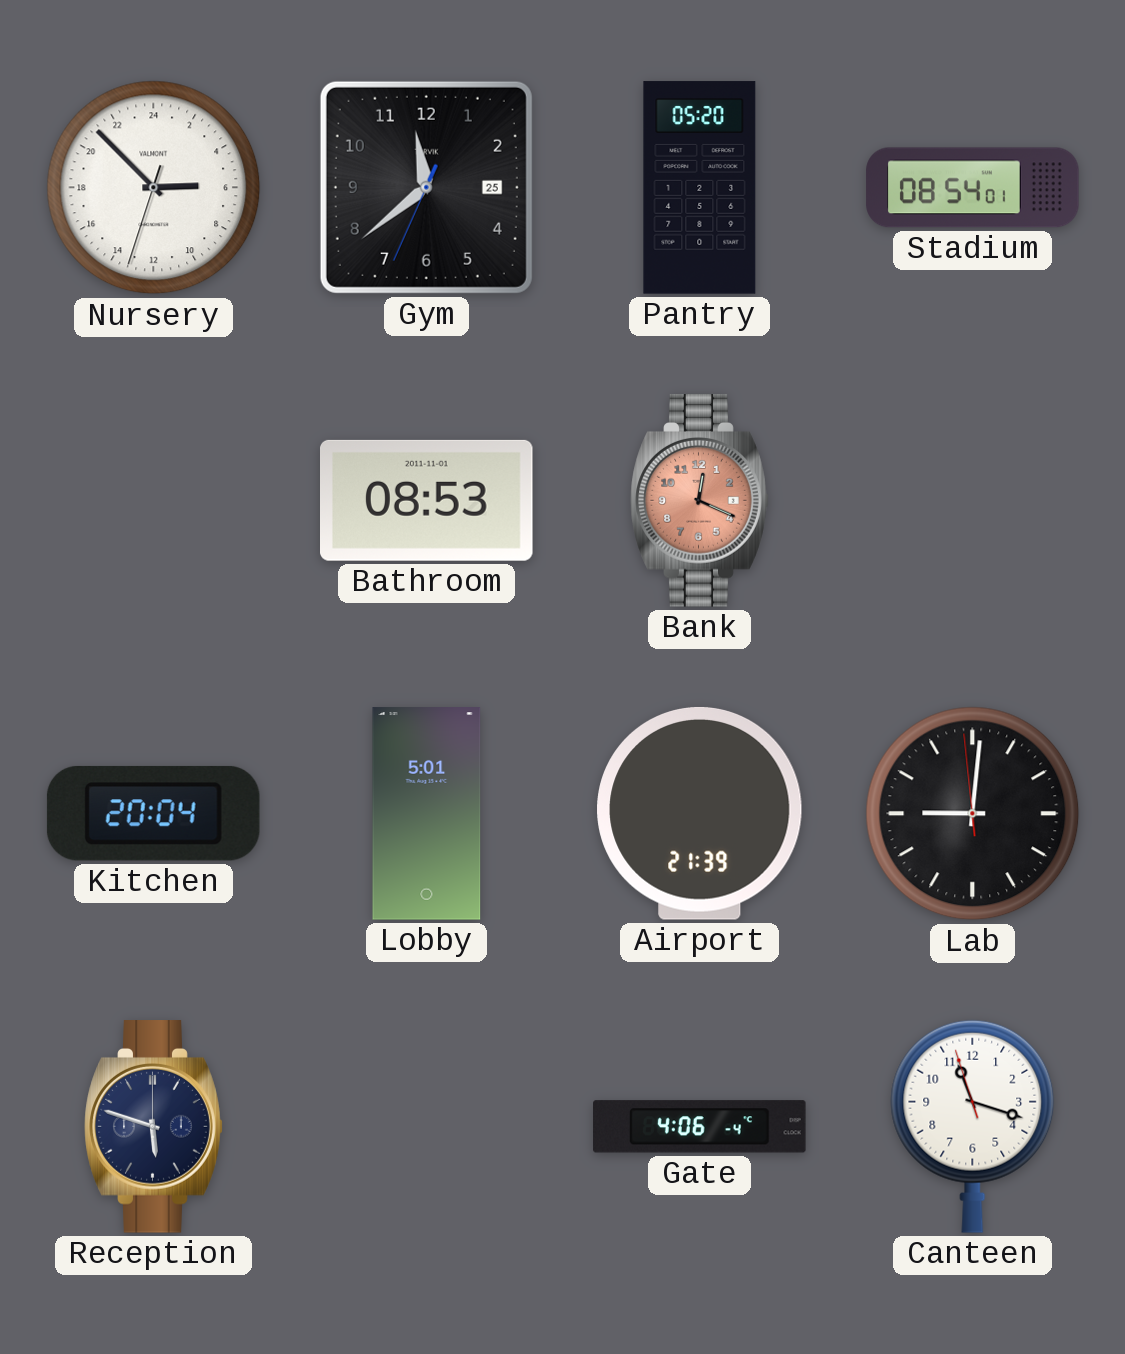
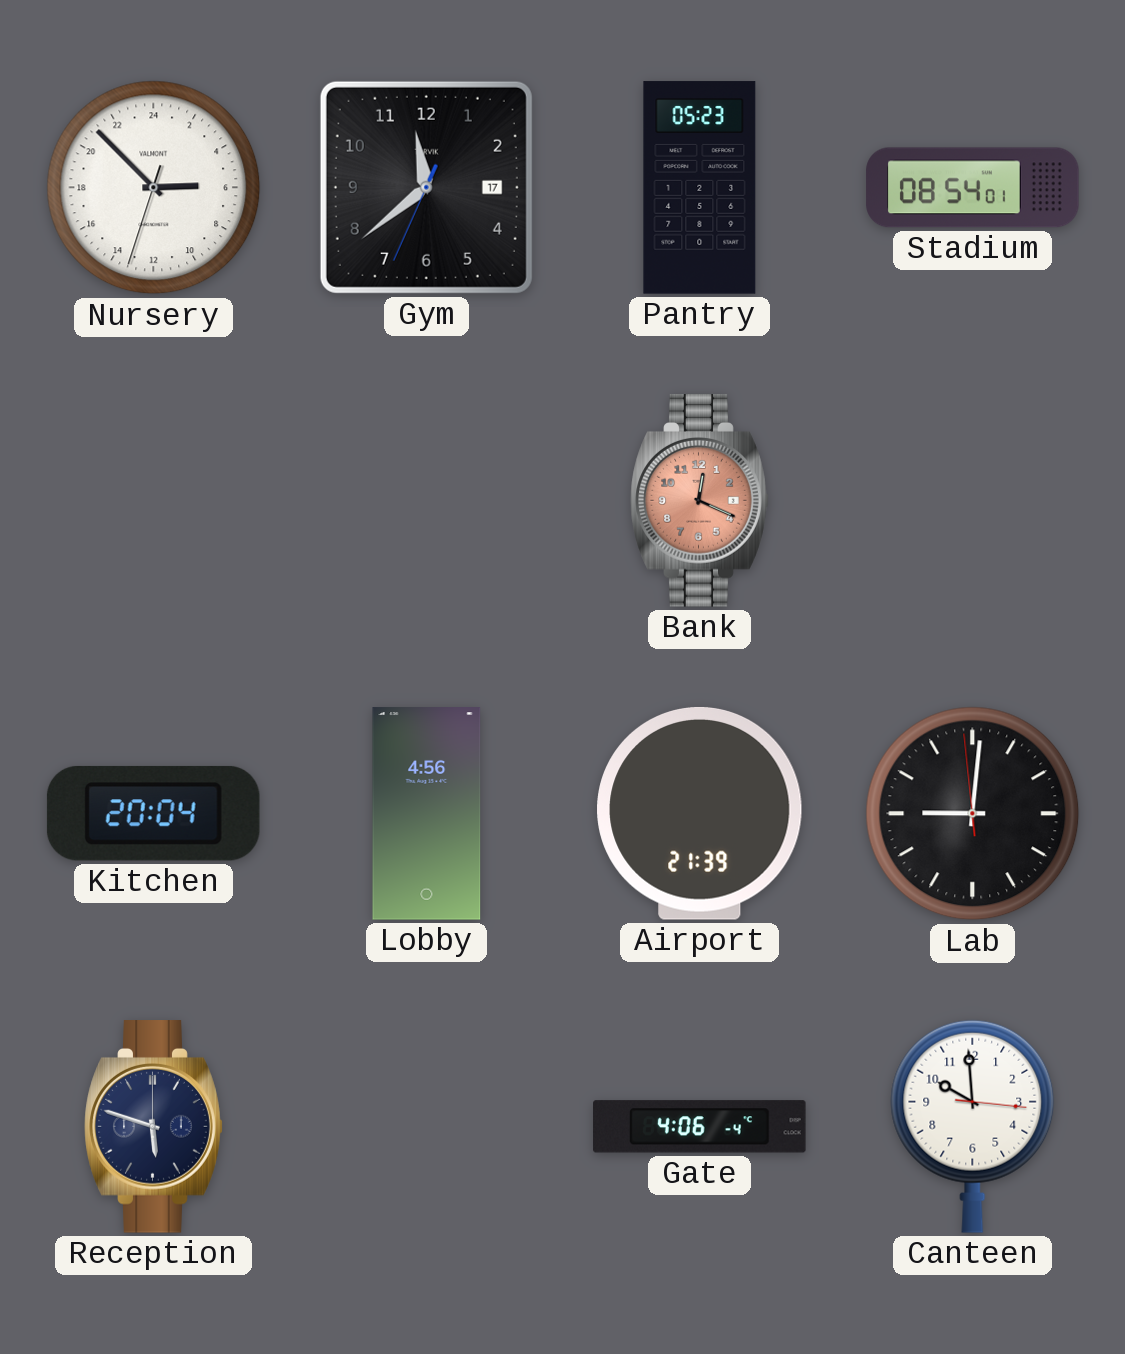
Gym date: 25 -> 17 (426, 187)
Pantry: 05:20 -> 05:23 (700, 188)
Bathroom: 08:53 -> none (427, 500)
Lobby: 5:01 -> 4:56 (427, 814)
Canteen: 11:17 -> 9:59 (973, 1126)
